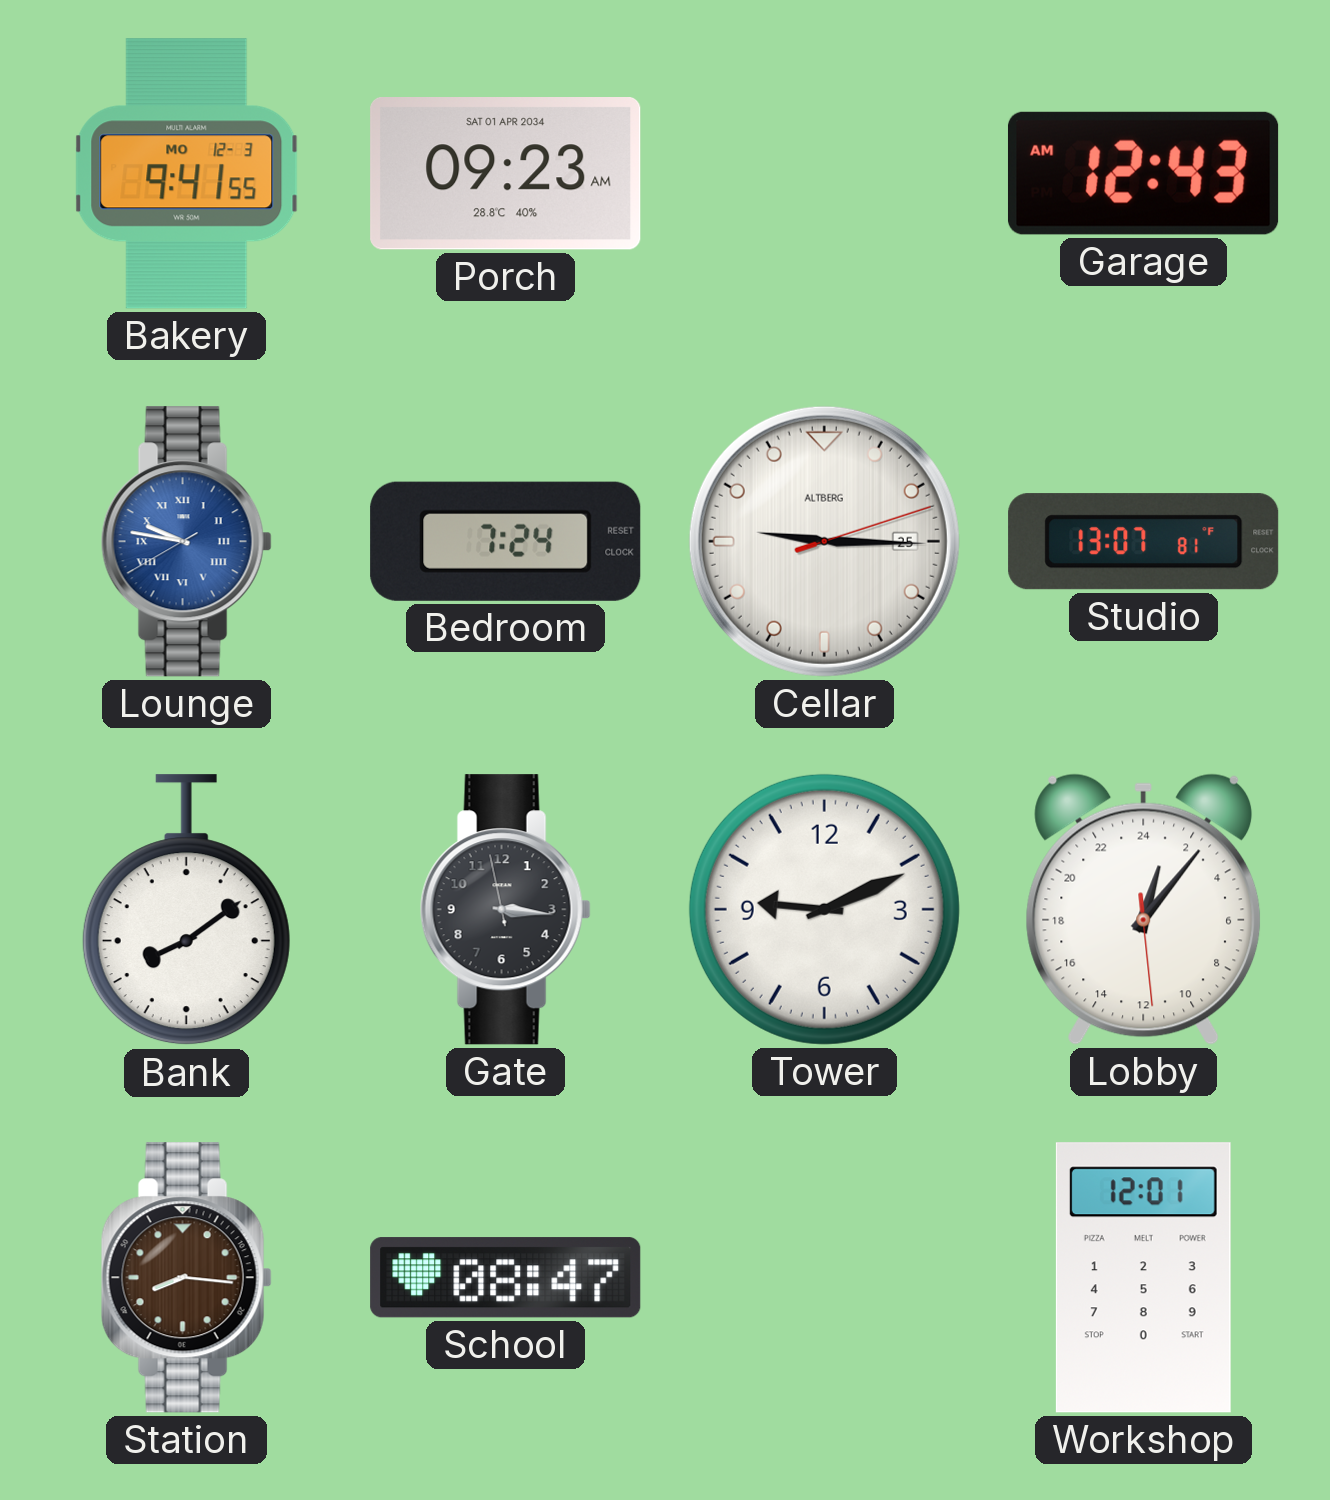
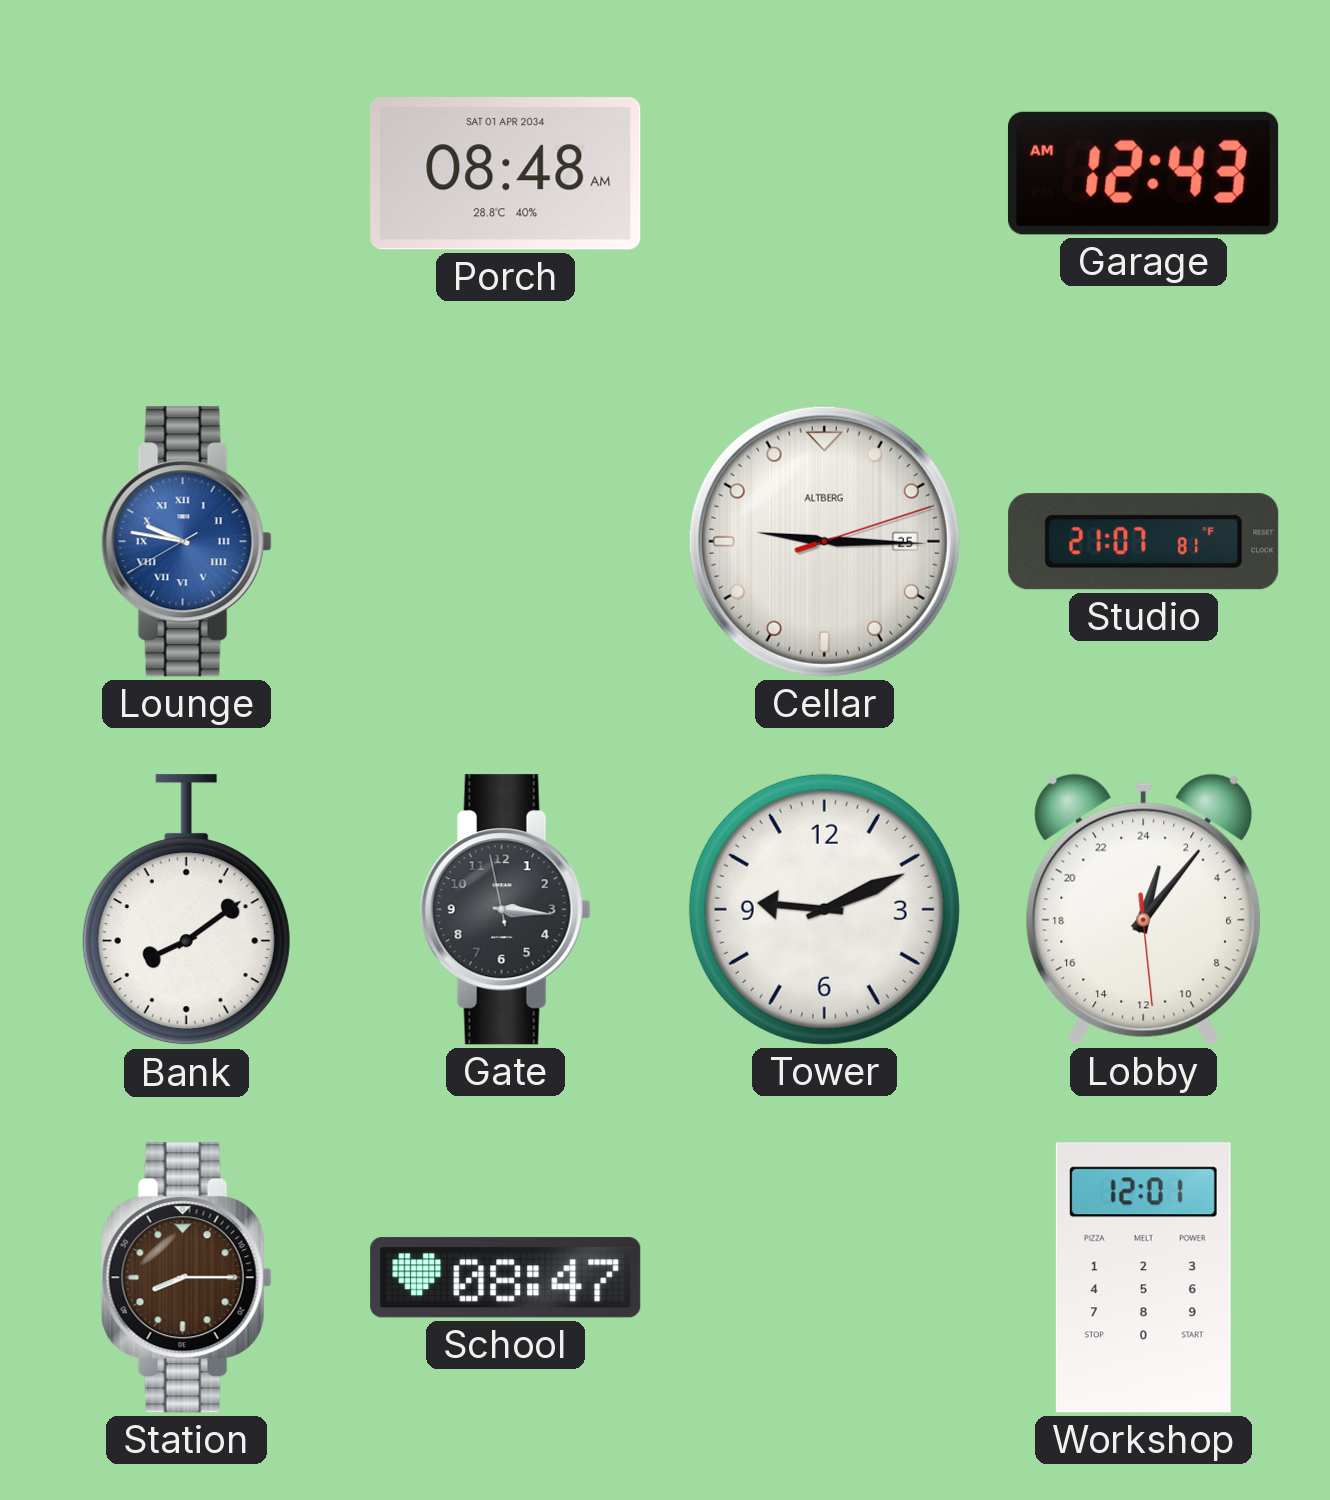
Bakery: 9:41 -> none (187, 174)
Porch: 09:23 -> 08:48 (506, 174)
Bedroom: 7:24 -> none (506, 541)
Studio: 13:07 -> 21:07 (1144, 542)
Station: 8:16 -> 8:15 (186, 1278)
